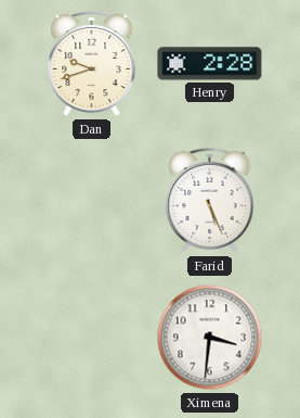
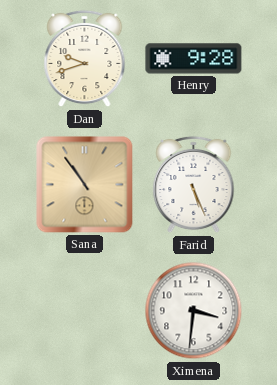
Henry: 2:28 -> 9:28 (194, 59)
Sana: none -> 10:54 (85, 185)
